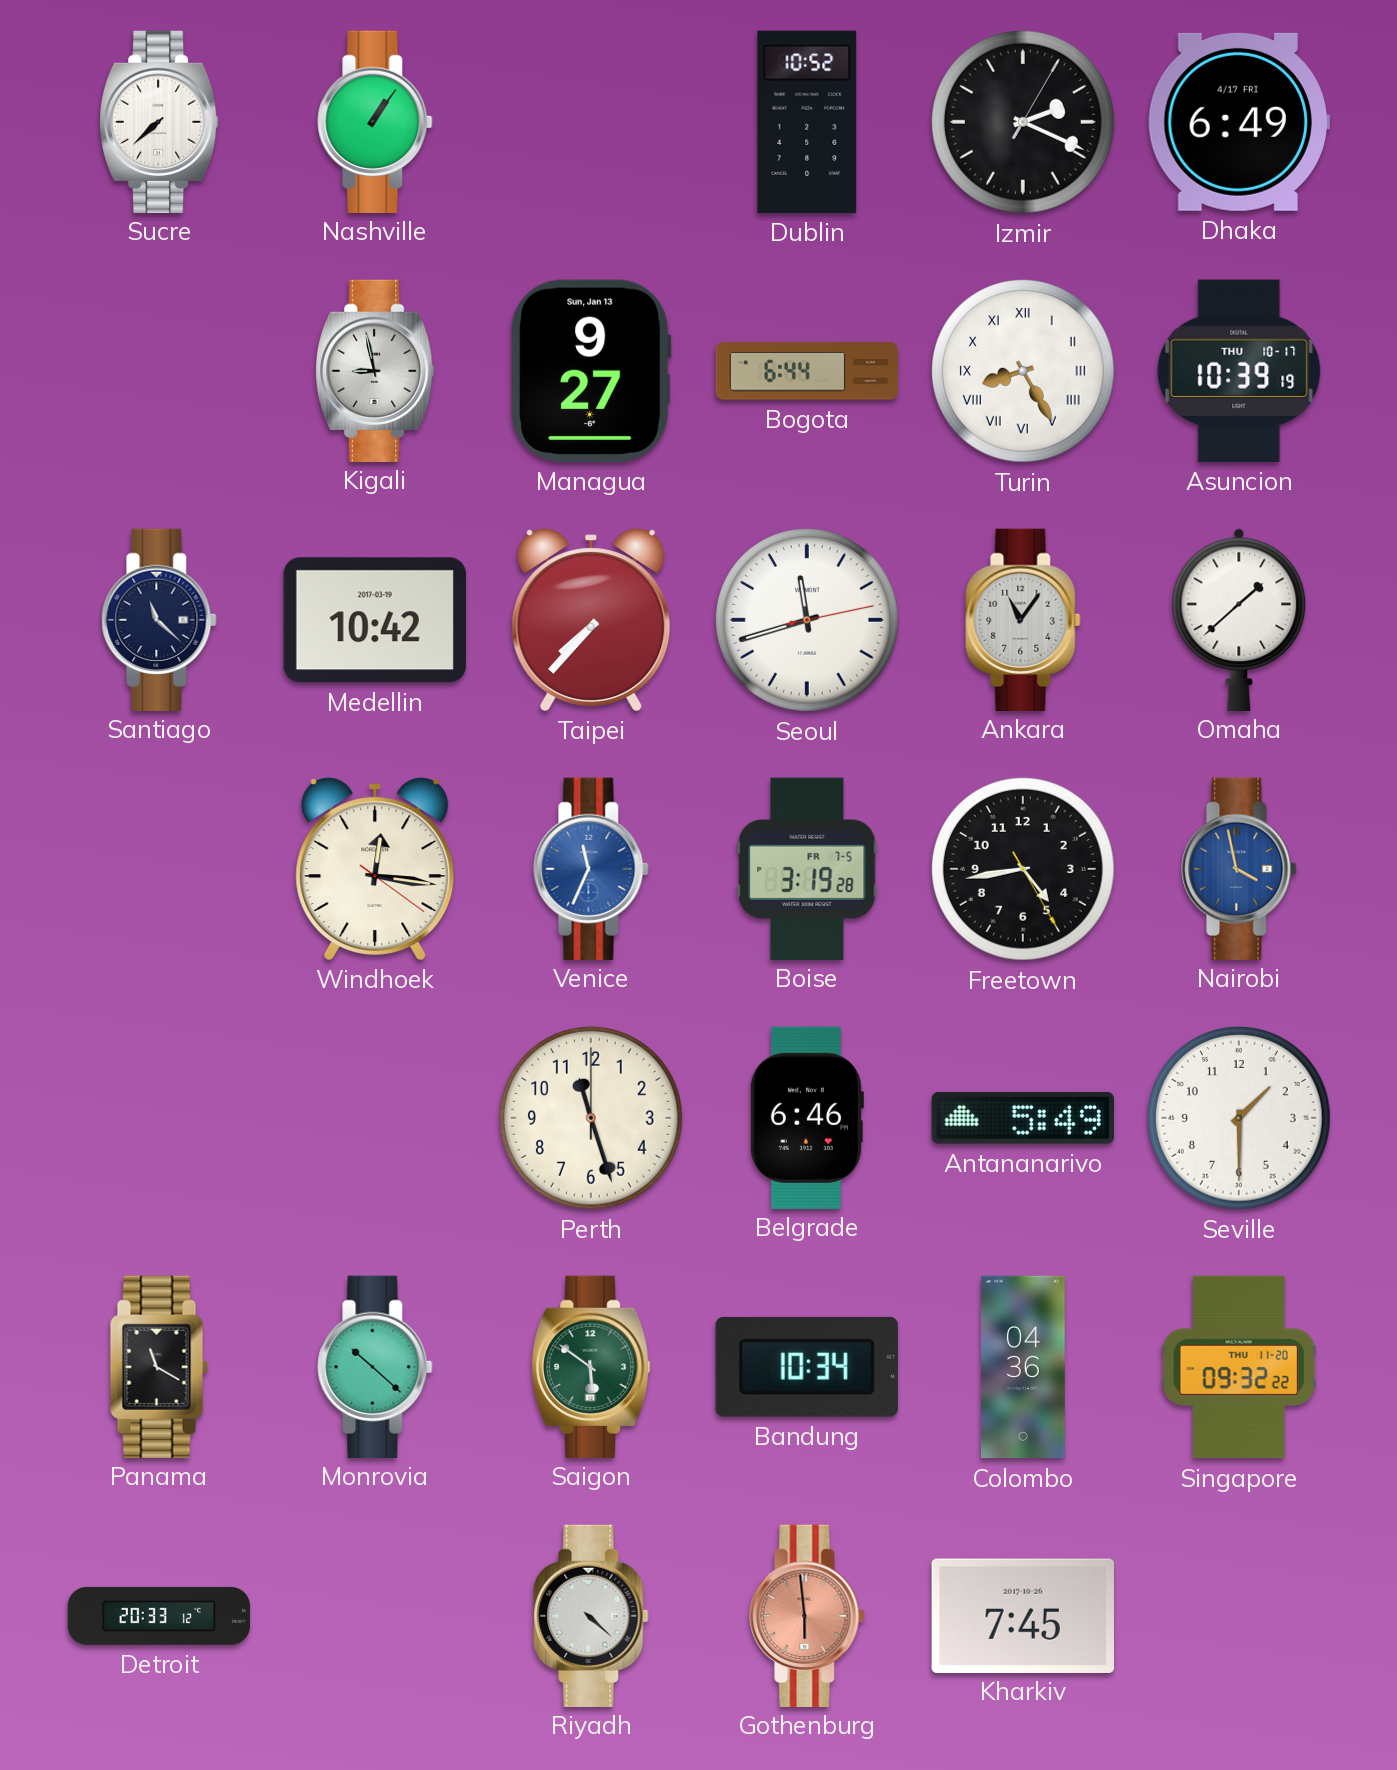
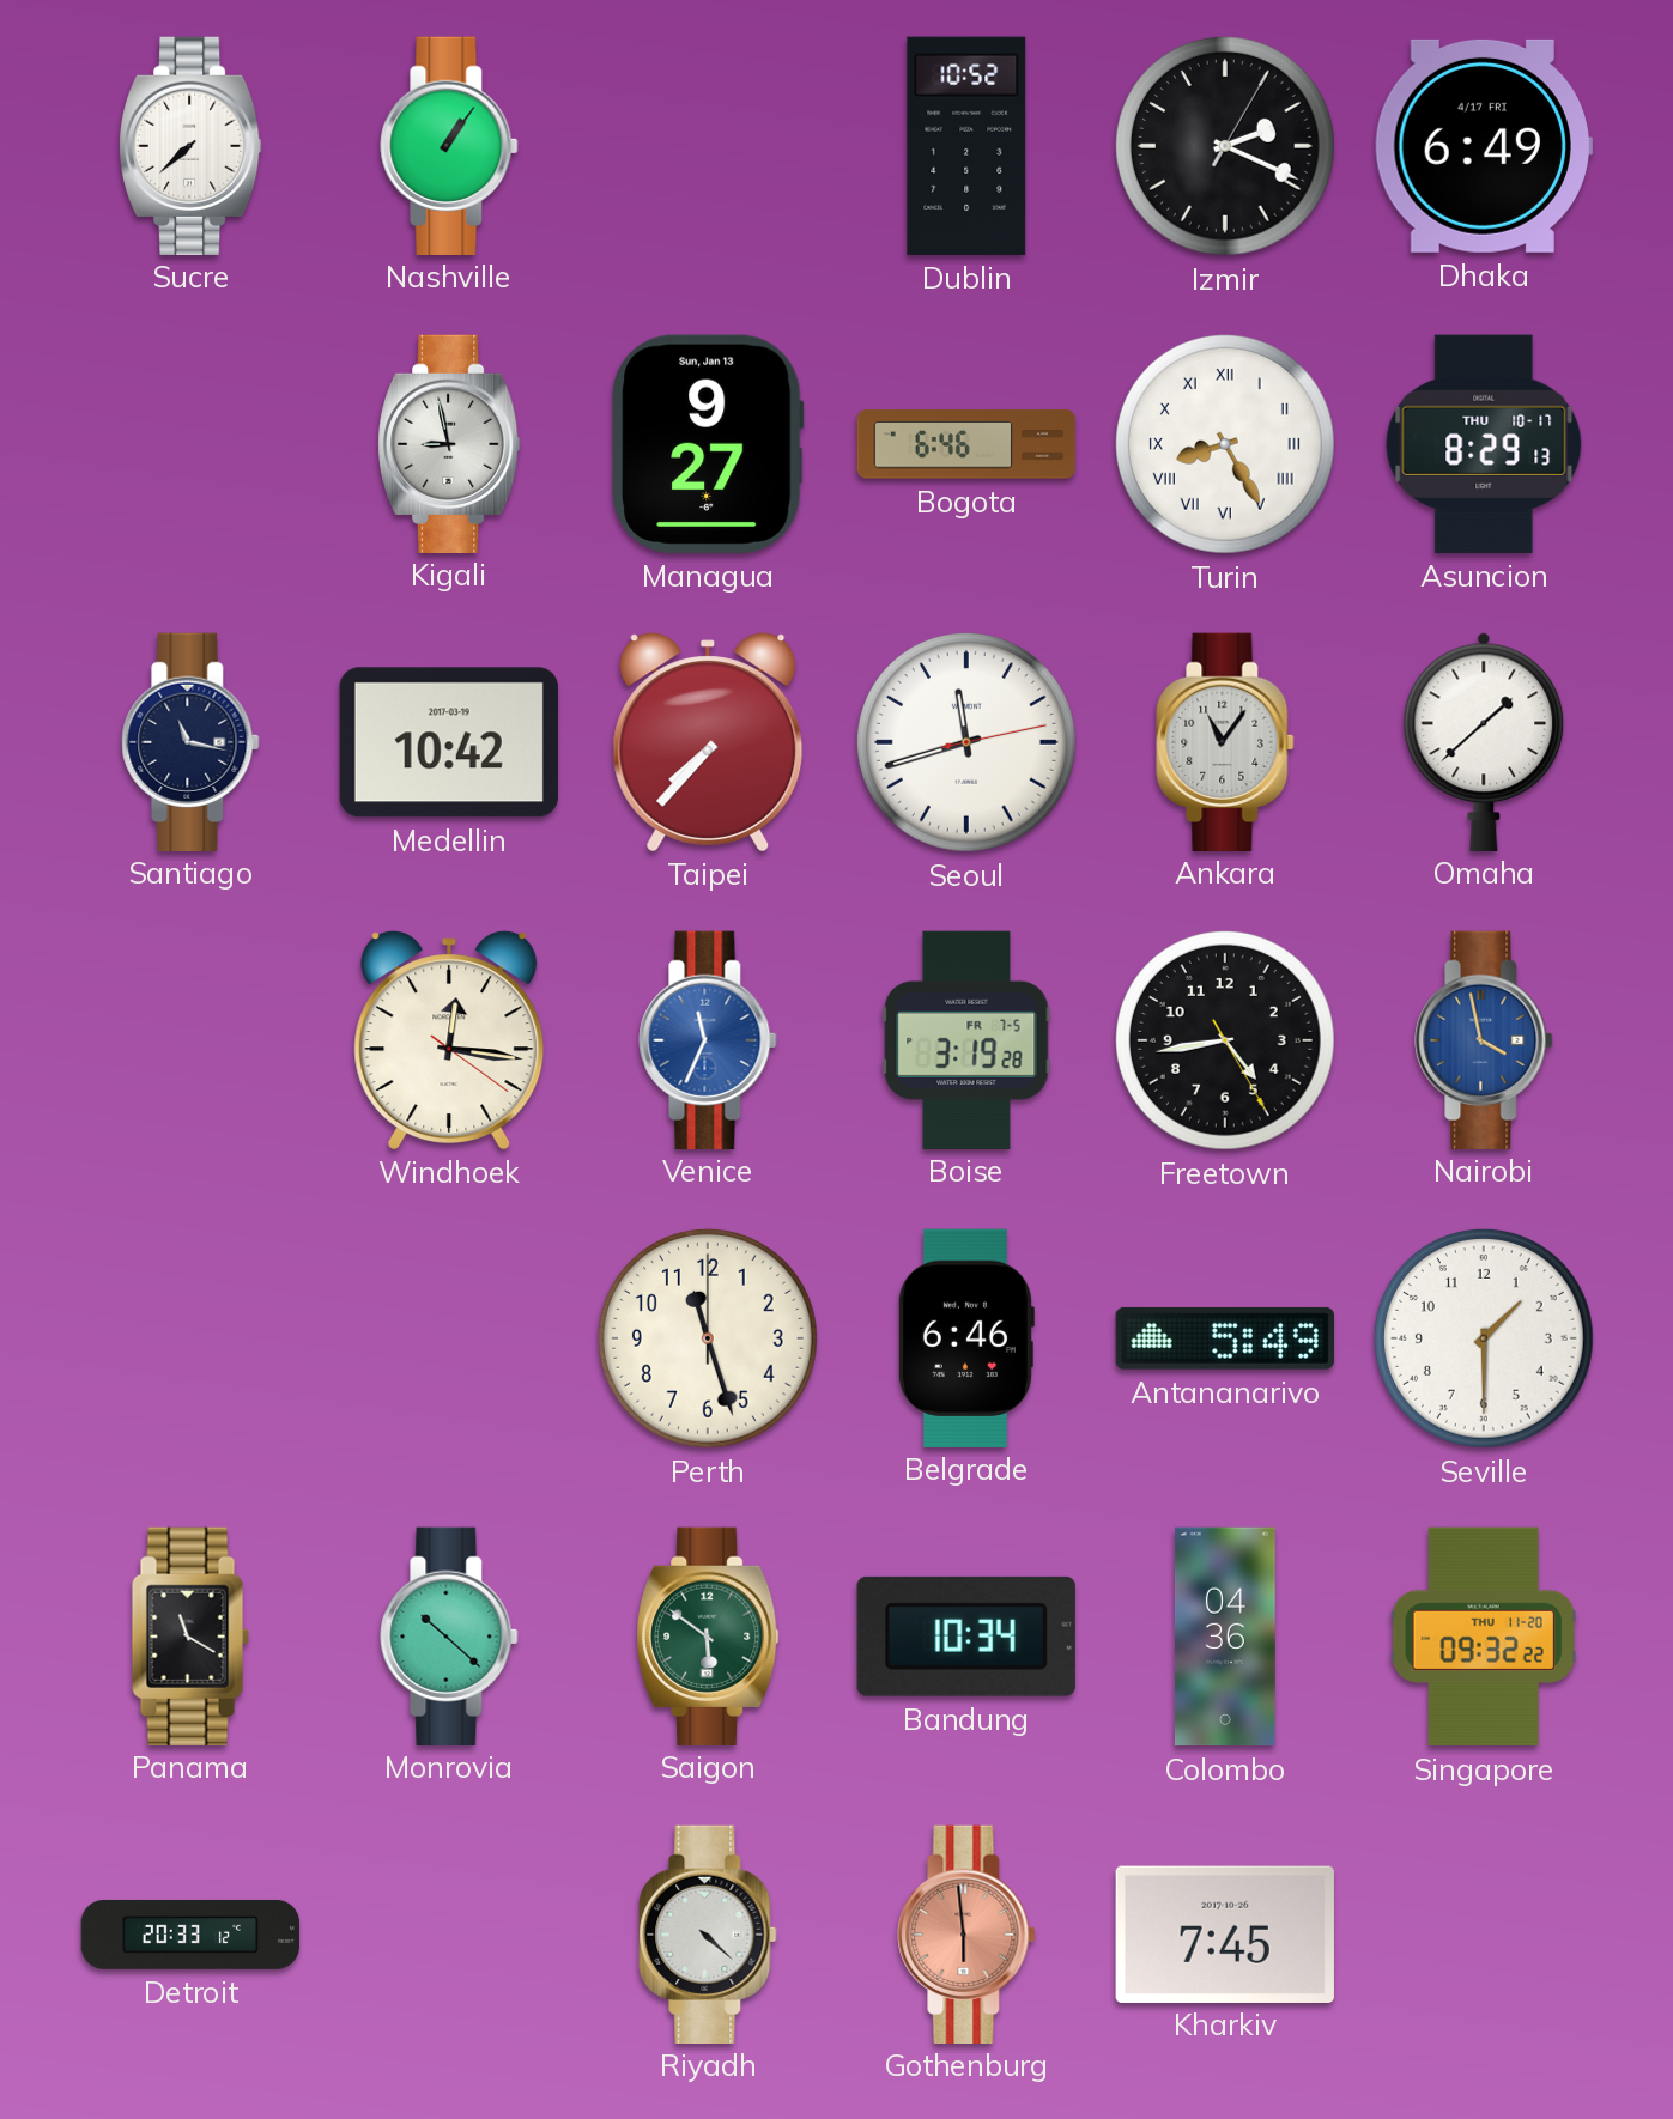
Bogota: 6:44 -> 6:46 (966, 444)
Asuncion: 10:39 -> 8:29 (1484, 444)
Santiago: 11:22 -> 11:17 (190, 741)
